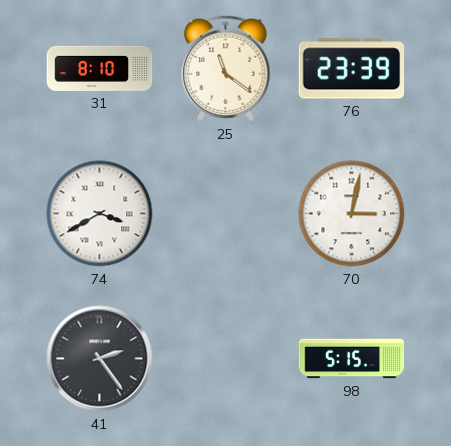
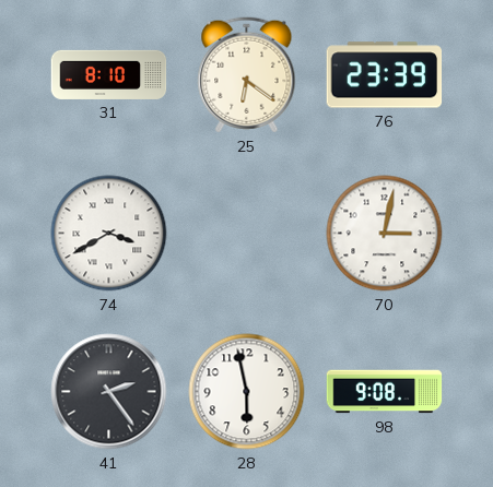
25: 11:21 -> 6:21 (247, 75)
28: none -> 5:58 (247, 392)
98: 5:15 -> 9:08 (385, 392)
